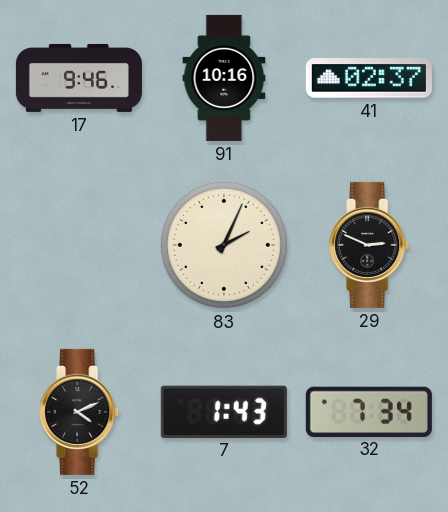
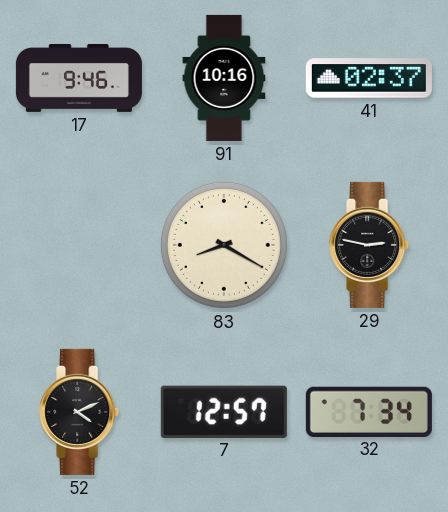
83: 2:04 -> 8:20 (224, 245)
29: 2:49 -> 2:47 (370, 245)
7: 1:43 -> 12:57 (224, 411)
